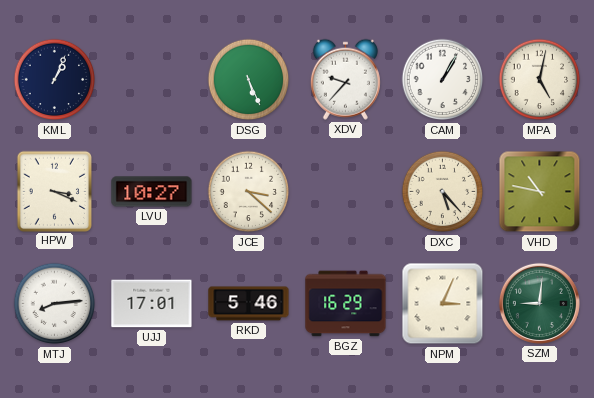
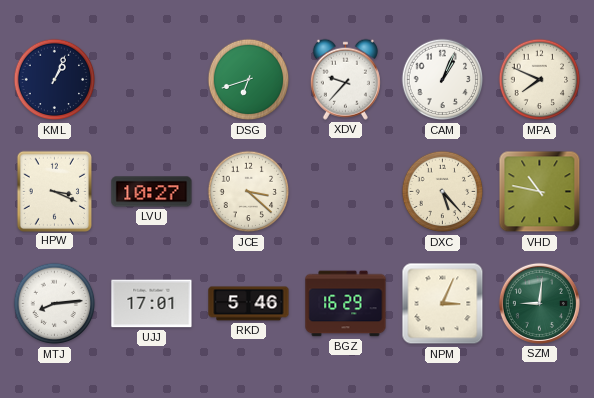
DSG: 5:26 -> 6:42 (249, 80)
CAM: 1:05 -> 1:04 (443, 80)
MPA: 5:02 -> 7:49 (540, 80)
